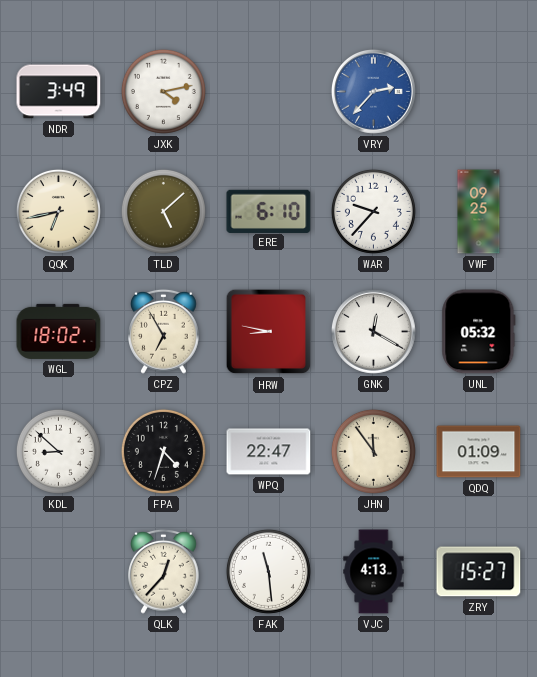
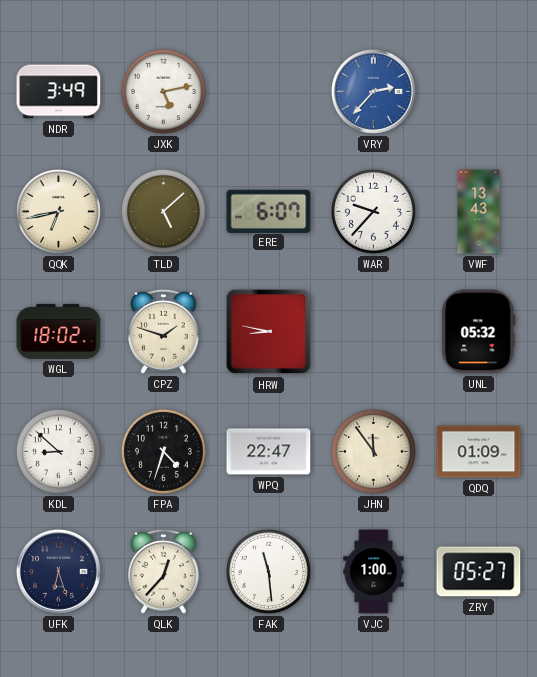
JXK: 4:13 -> 5:13 (163, 91)
ERE: 6:10 -> 6:07 (269, 211)
VWF: 09:25 -> 13:43 (479, 212)
CPZ: 6:55 -> 1:48 (164, 331)
GNK: 12:20 -> none (373, 331)
UFK: none -> 6:27 (58, 571)
VJC: 4:13 -> 1:00 (374, 572)
ZRY: 15:27 -> 05:27 (479, 572)
